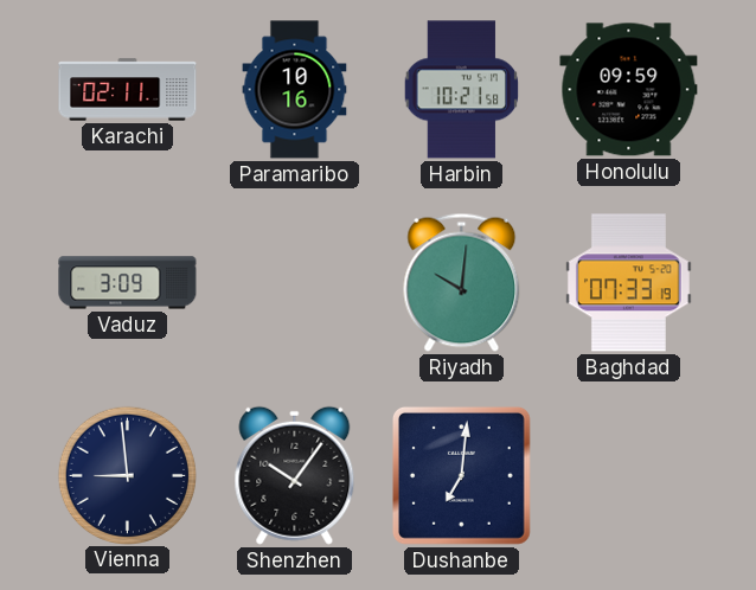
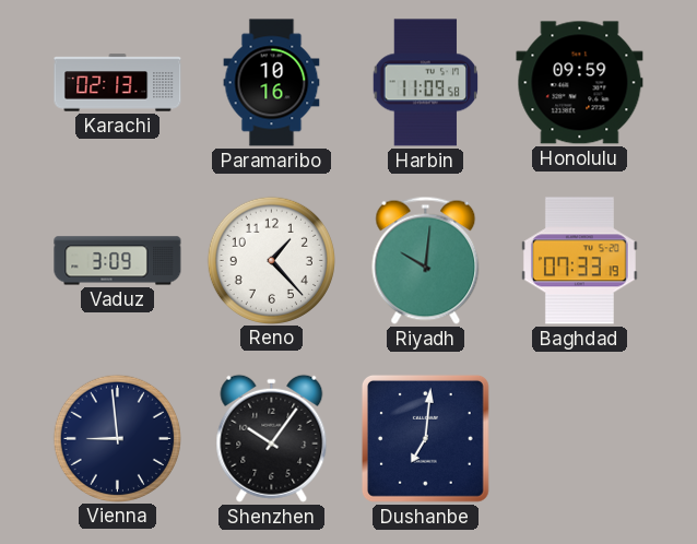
Karachi: 02:11 -> 02:13 (118, 83)
Harbin: 10:21 -> 11:09 (426, 83)
Reno: none -> 1:23 (271, 260)
